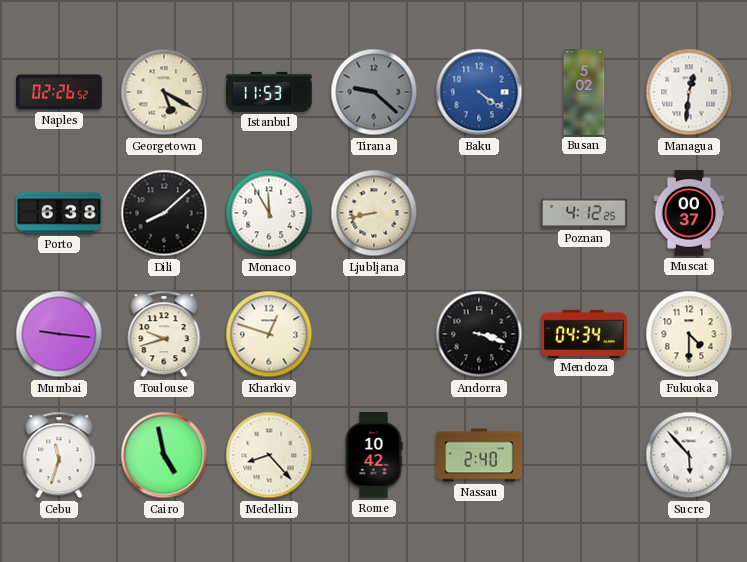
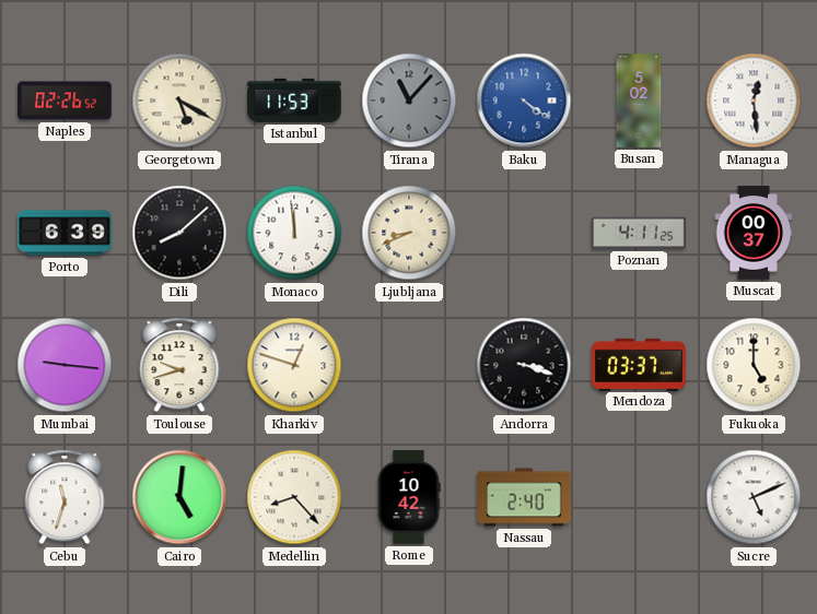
Tirana: 9:22 -> 11:07 (409, 101)
Managua: 12:31 -> 12:29 (754, 101)
Porto: 6:38 -> 6:39 (65, 233)
Monaco: 11:55 -> 11:59 (294, 233)
Ljubljana: 8:43 -> 8:41 (409, 233)
Poznan: 4:12 -> 4:11 (639, 233)
Mendoza: 04:34 -> 03:37 (639, 364)
Fukuoka: 4:30 -> 5:00 (754, 365)
Cairo: 4:58 -> 5:01 (179, 497)
Sucre: 5:53 -> 5:11 (754, 497)
